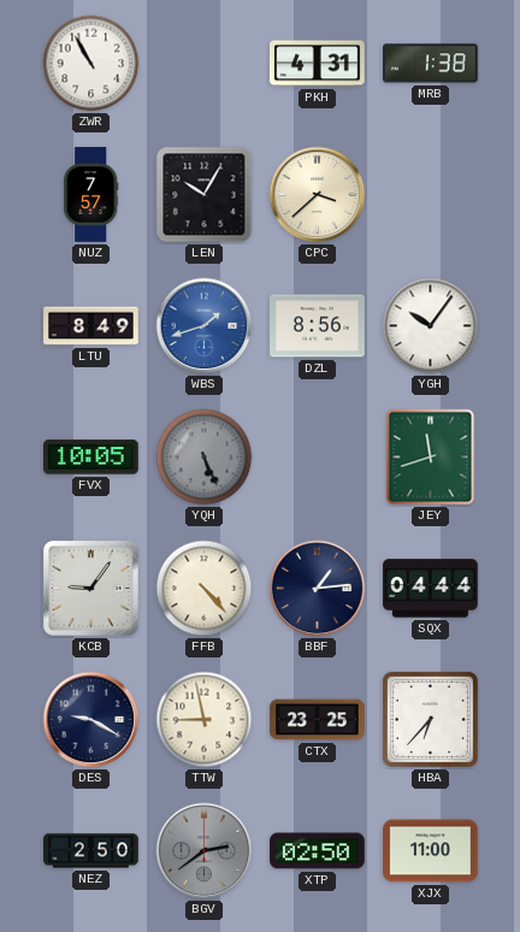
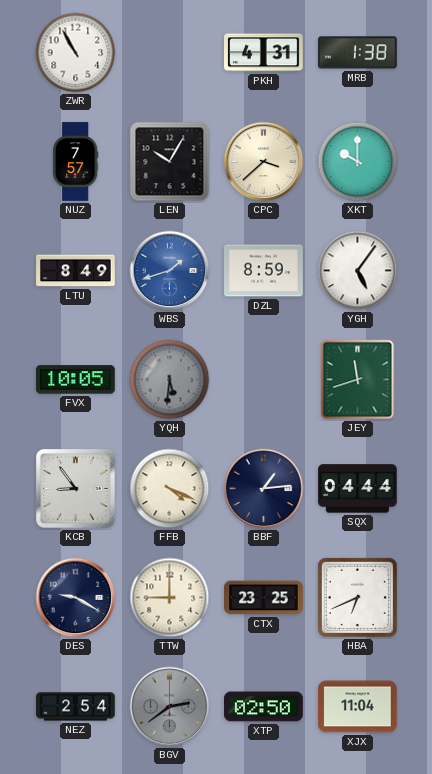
XKT: none -> 10:00 (358, 162)
DZL: 8:56 -> 8:59 (264, 271)
YGH: 10:06 -> 5:06 (358, 271)
YQH: 5:26 -> 5:31 (170, 380)
KCB: 9:06 -> 8:54 (76, 489)
FFB: 4:23 -> 4:19 (170, 489)
TTW: 8:58 -> 9:00 (170, 598)
HBA: 6:37 -> 6:41 (357, 597)
NEZ: 2:50 -> 2:54 (76, 707)
XJX: 11:00 -> 11:04 (358, 707)
